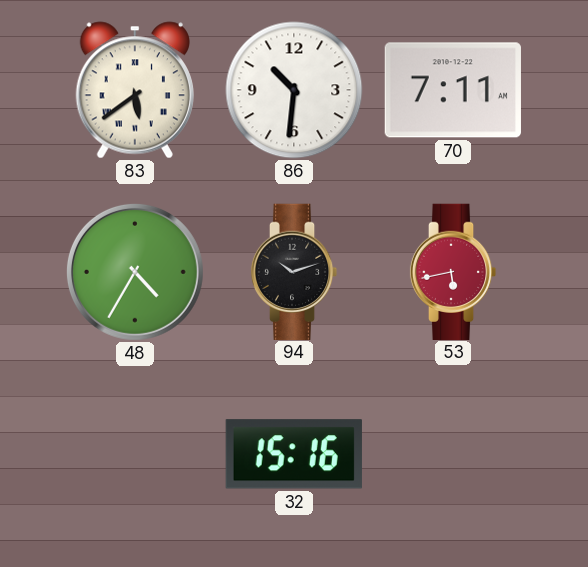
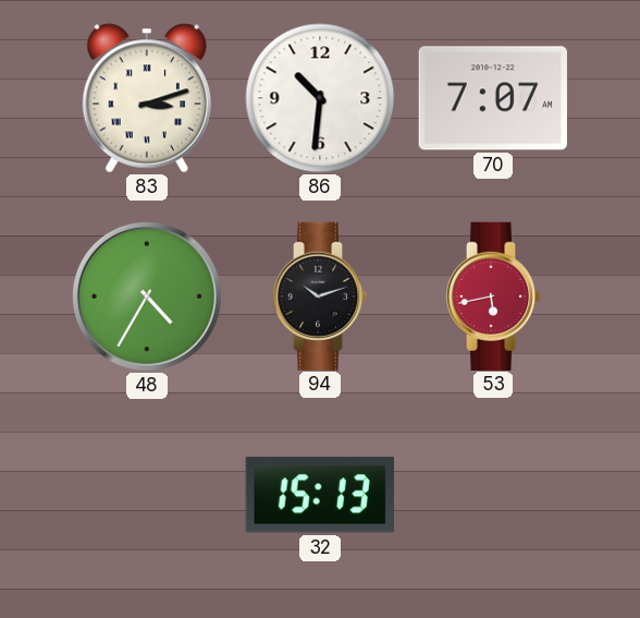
83: 5:39 -> 3:12 (147, 98)
70: 7:11 -> 7:07 (493, 98)
32: 15:16 -> 15:13 (320, 495)
